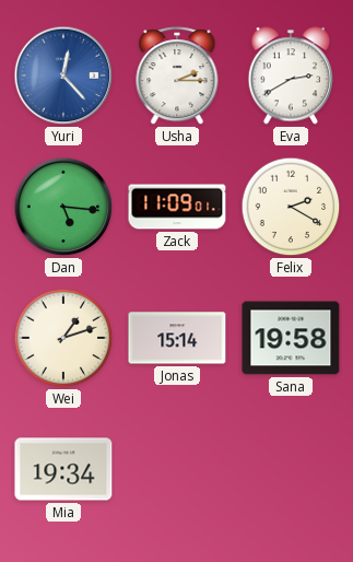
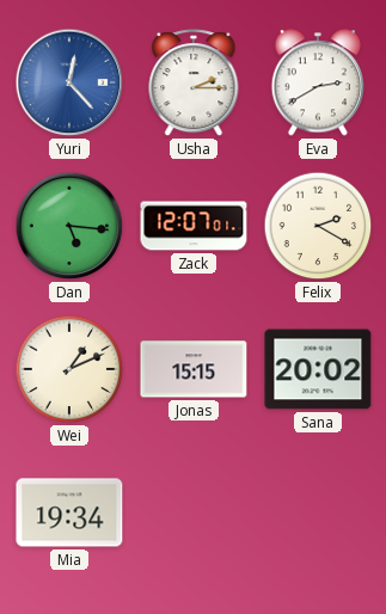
Zack: 11:09 -> 12:07 (194, 226)
Wei: 1:12 -> 1:11 (69, 369)
Jonas: 15:14 -> 15:15 (194, 369)
Sana: 19:58 -> 20:02 (318, 369)
